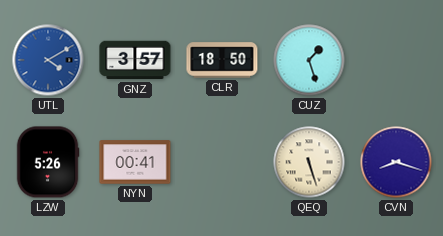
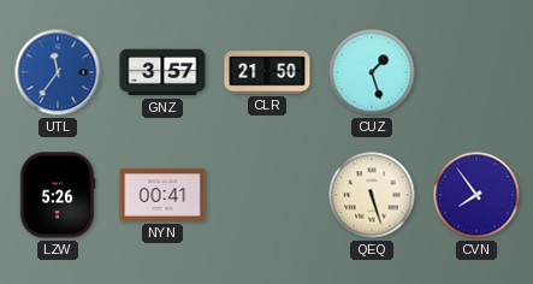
UTL: 4:10 -> 11:36 (58, 72)
CLR: 18:50 -> 21:50 (267, 72)
CVN: 8:18 -> 7:54 (476, 195)
